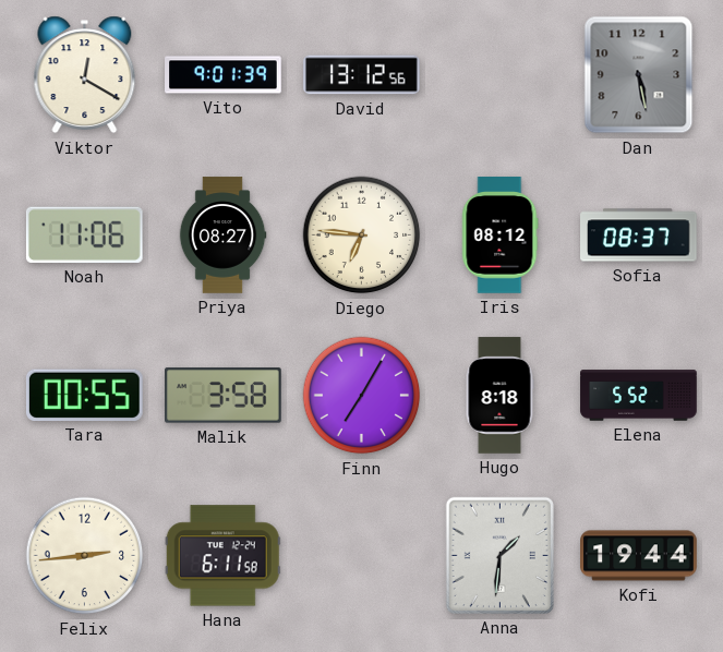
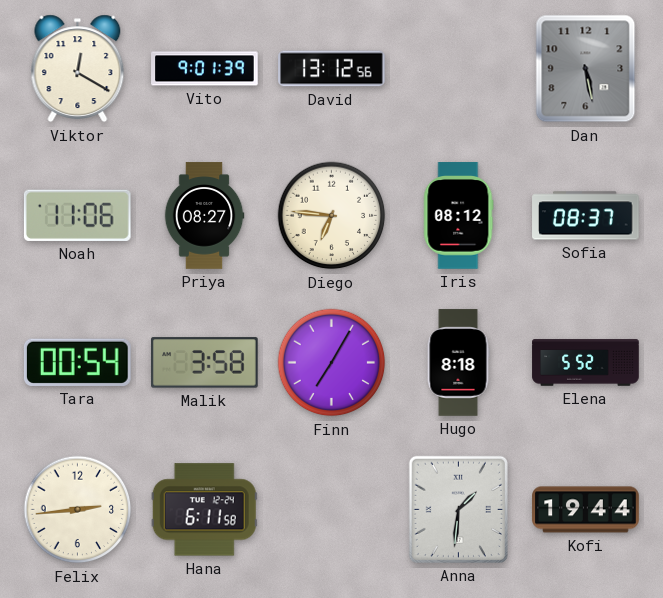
Tara: 00:55 -> 00:54 (77, 362)
